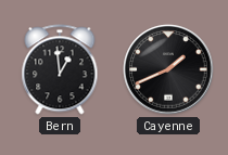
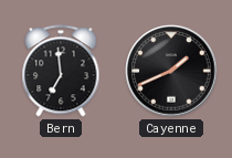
Bern: 12:59 -> 6:59 (61, 71)
